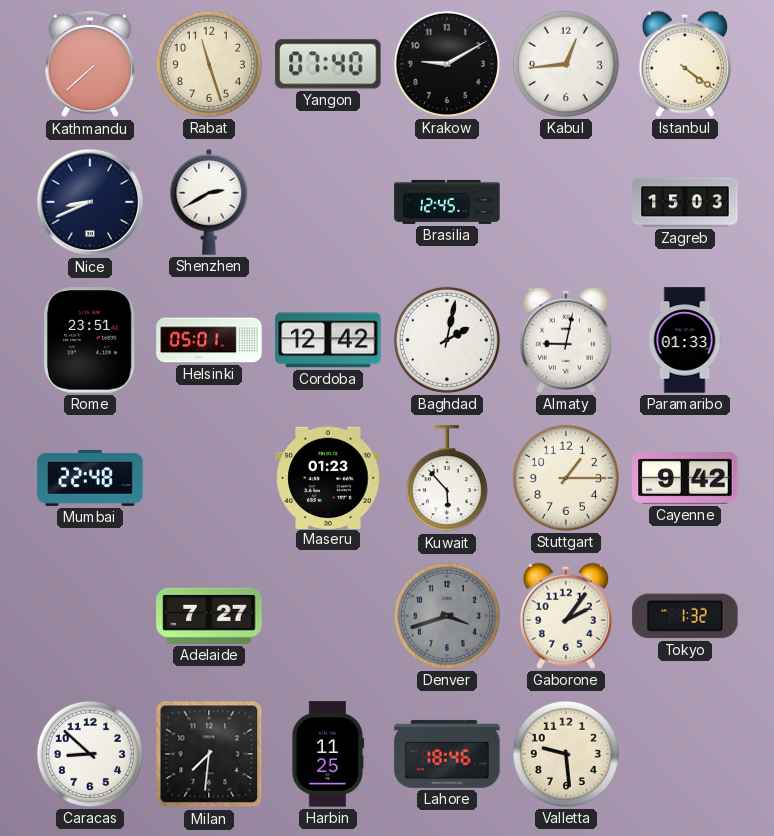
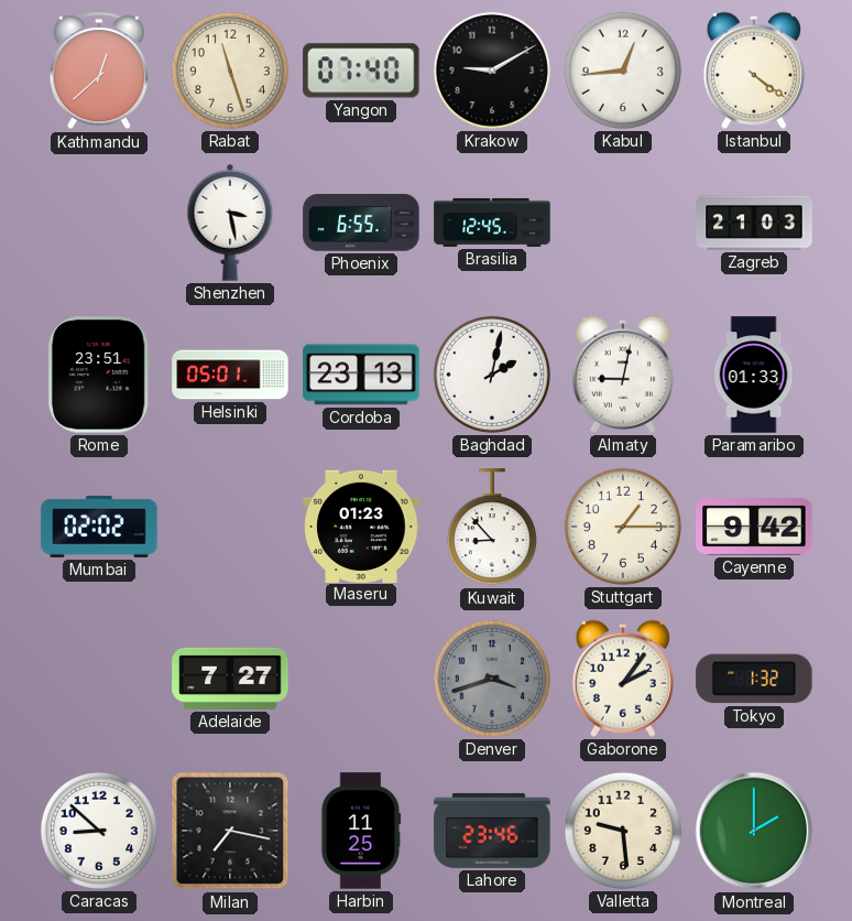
Kathmandu: 7:38 -> 12:38 (98, 72)
Nice: 8:41 -> none (90, 202)
Shenzhen: 2:40 -> 3:28 (230, 223)
Phoenix: none -> 6:55 (361, 223)
Zagreb: 15:03 -> 21:03 (754, 223)
Cordoba: 12:42 -> 23:13 (361, 375)
Mumbai: 22:48 -> 02:02 (99, 527)
Kuwait: 5:53 -> 8:53 (492, 528)
Milan: 7:31 -> 7:17 (230, 831)
Lahore: 18:46 -> 23:46 (492, 831)
Montreal: none -> 2:00 (754, 831)
